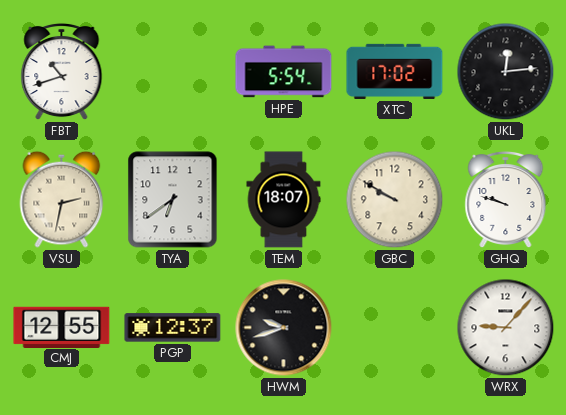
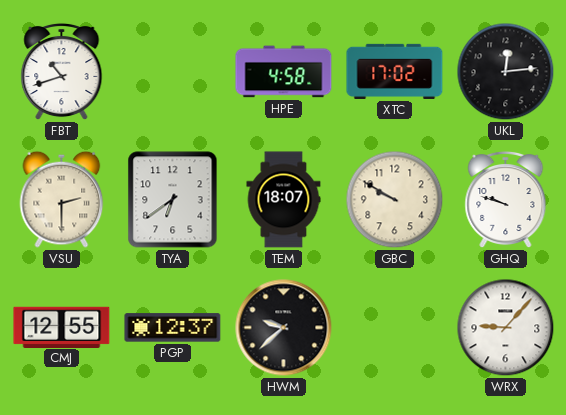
HPE: 5:54 -> 4:58 (284, 72)
VSU: 2:32 -> 2:30 (62, 199)
HWM: 9:42 -> 9:38 (284, 328)
